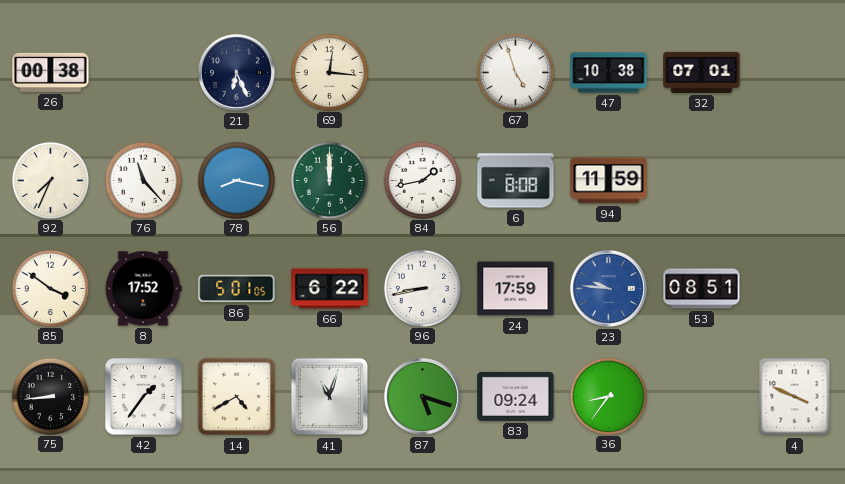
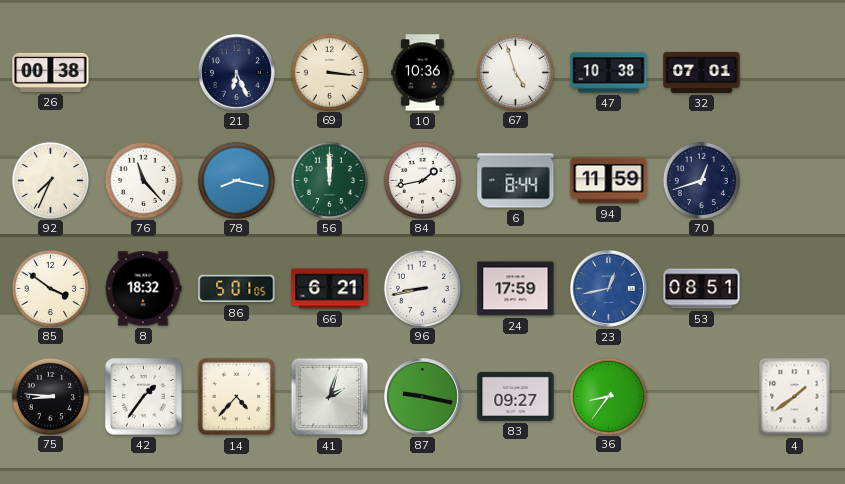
69: 12:16 -> 3:16 (329, 72)
10: none -> 10:36 (423, 73)
6: 8:08 -> 8:44 (516, 181)
70: none -> 12:42 (701, 180)
8: 17:52 -> 18:32 (143, 289)
66: 6:22 -> 6:21 (330, 289)
23: 9:46 -> 12:43 (608, 288)
75: 8:44 -> 8:46 (50, 396)
14: 4:40 -> 4:37 (237, 397)
41: 11:03 -> 2:03 (330, 397)
87: 5:18 -> 9:17 (422, 396)
83: 09:24 -> 09:27 (516, 396)
4: 3:49 -> 1:39 (795, 397)
